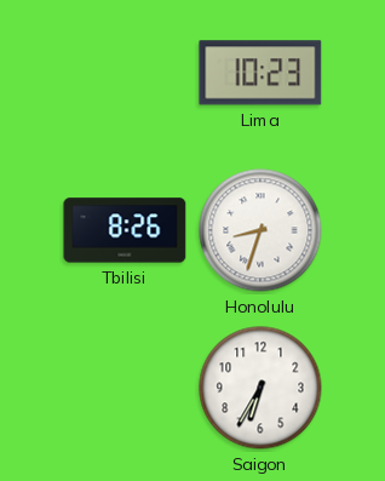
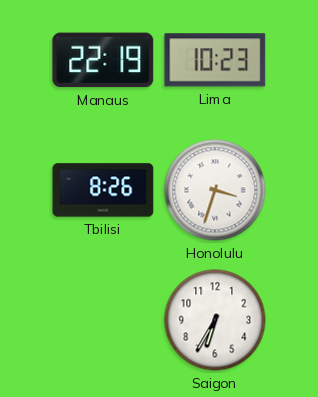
Manaus: none -> 22:19 (103, 60)
Honolulu: 8:33 -> 3:33 (215, 190)
